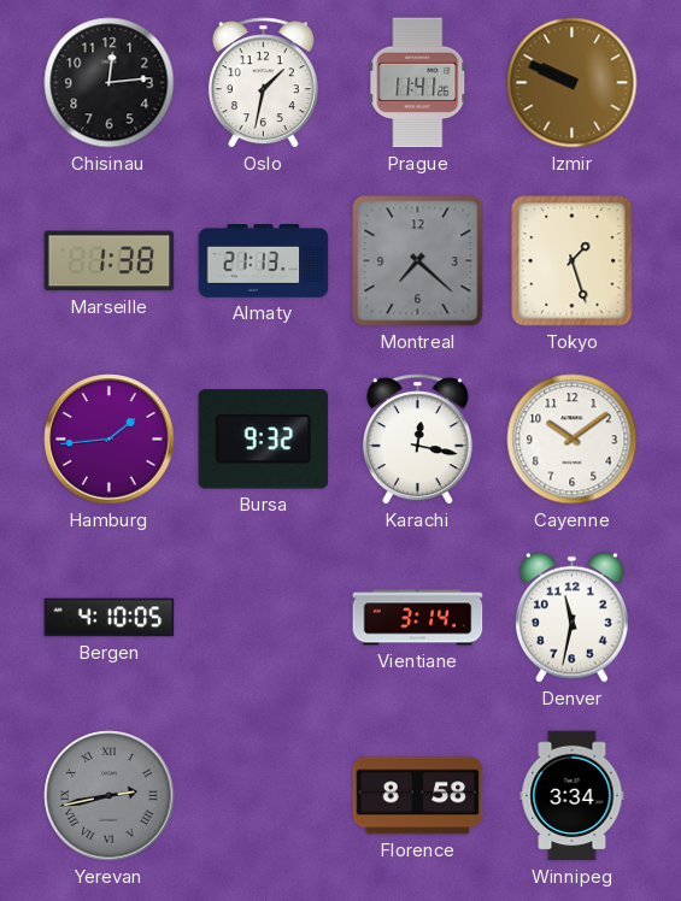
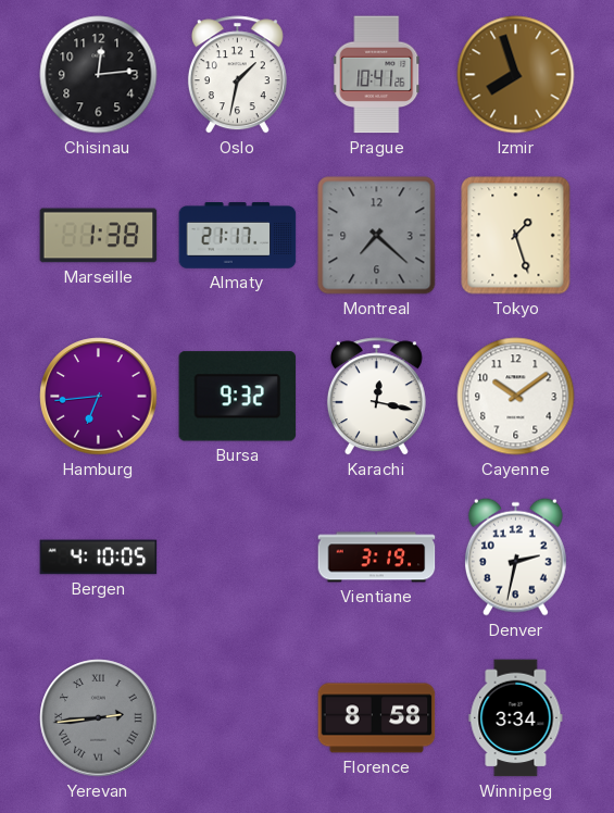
Prague: 11:41 -> 10:41 (377, 75)
Izmir: 9:49 -> 7:57 (516, 75)
Almaty: 21:13 -> 21:17 (238, 236)
Hamburg: 1:44 -> 6:44 (99, 397)
Vientiane: 3:14 -> 3:19 (377, 558)
Denver: 11:32 -> 2:32 (515, 556)
Yerevan: 2:43 -> 2:44 (99, 718)
